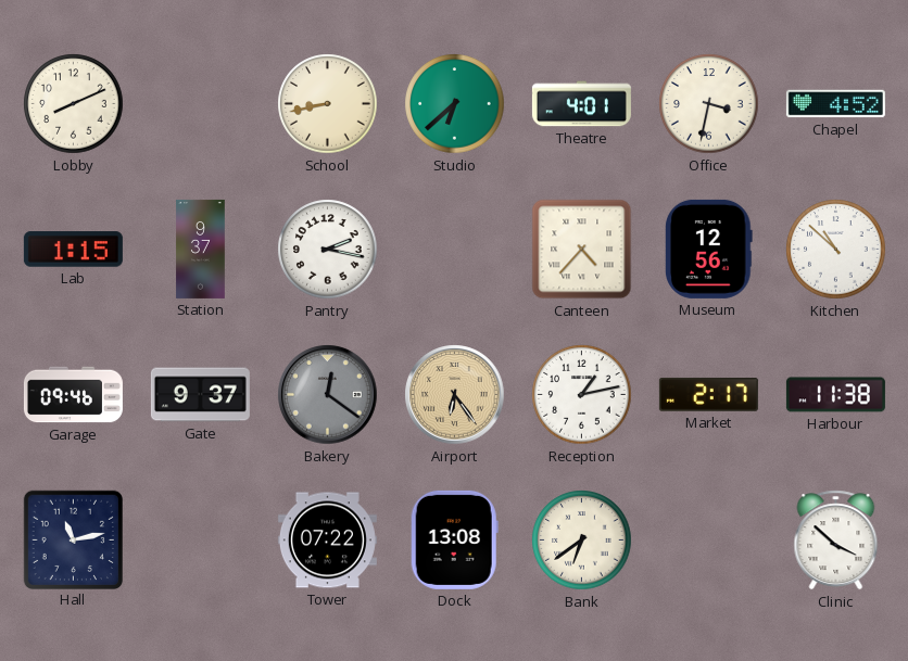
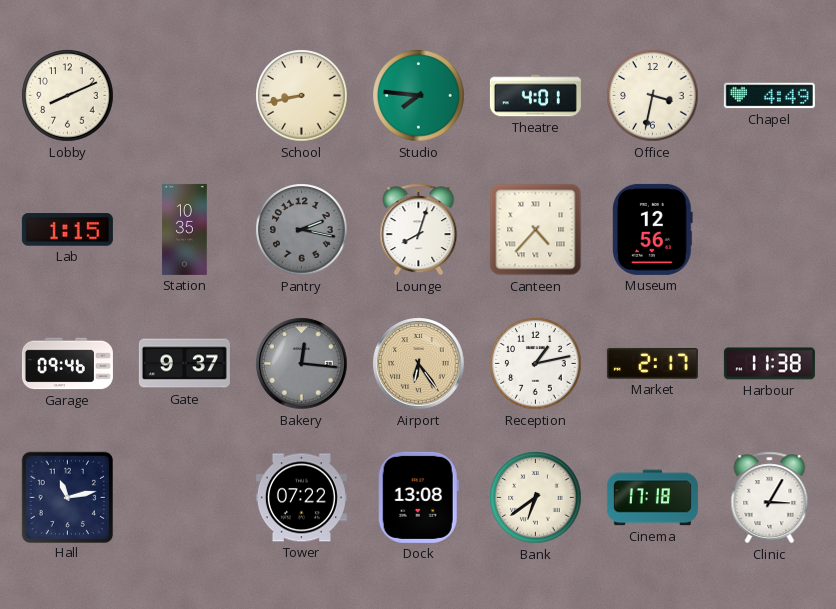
Studio: 6:38 -> 7:46 (419, 96)
Chapel: 4:52 -> 4:49 (769, 96)
Station: 9:37 -> 10:35 (185, 229)
Pantry dial: white -> grey (302, 230)
Lounge: none -> 8:03 (419, 230)
Kitchen: 10:52 -> none (836, 250)
Bakery: 12:21 -> 12:16 (302, 364)
Cinema: none -> 17:18 (652, 498)
Clinic: 3:52 -> 3:05 (770, 498)
